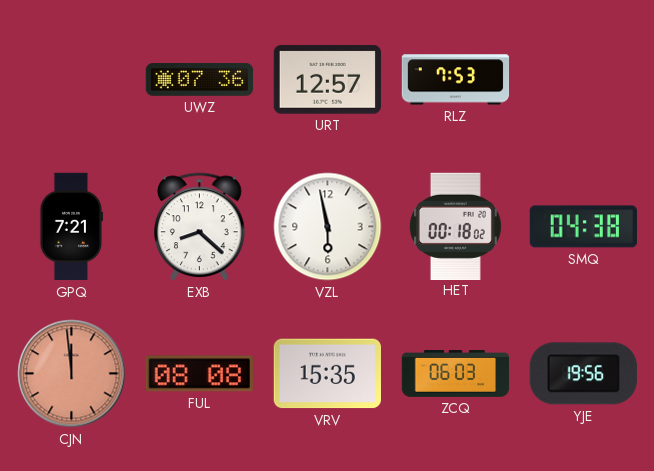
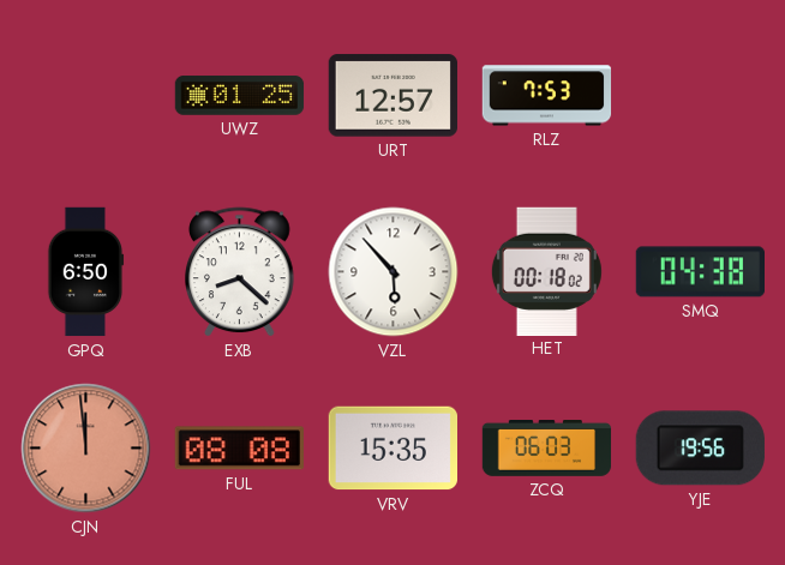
UWZ: 07:36 -> 01:25 (240, 96)
GPQ: 7:21 -> 6:50 (85, 272)
VZL: 5:58 -> 5:53 (394, 272)
